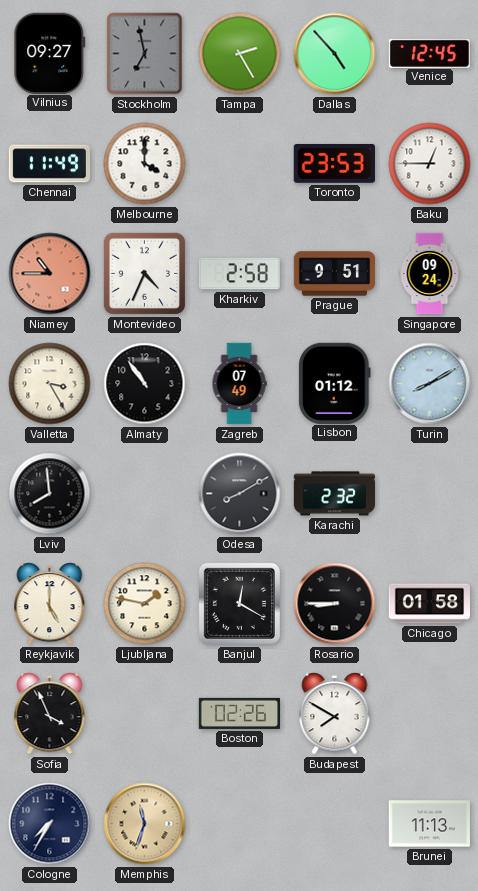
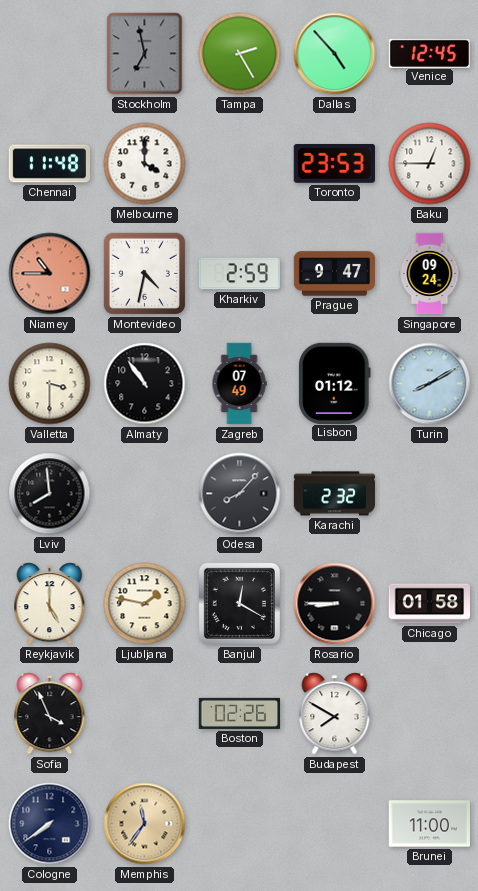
Vilnius: 09:27 -> none (50, 53)
Chennai: 11:49 -> 11:48 (49, 164)
Montevideo: 4:34 -> 4:32 (144, 273)
Kharkiv: 2:58 -> 2:59 (239, 274)
Prague: 9:51 -> 9:47 (335, 274)
Valletta: 3:25 -> 3:30 (50, 384)
Odesa: 8:10 -> 8:07 (240, 494)
Cologne: 7:35 -> 7:39 (50, 824)
Memphis: 11:33 -> 11:36 (145, 824)
Brunei: 11:13 -> 11:00 (430, 824)
